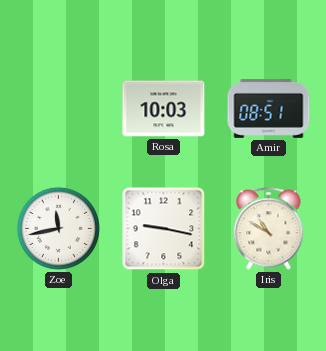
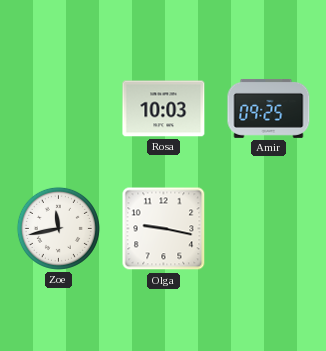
Amir: 08:51 -> 09:25 (269, 108)
Iris: 10:50 -> none (269, 229)
